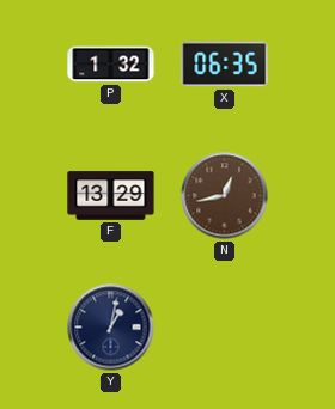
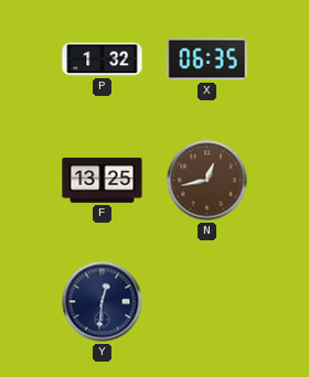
F: 13:29 -> 13:25 (103, 181)
Y: 1:02 -> 12:31 (103, 302)
